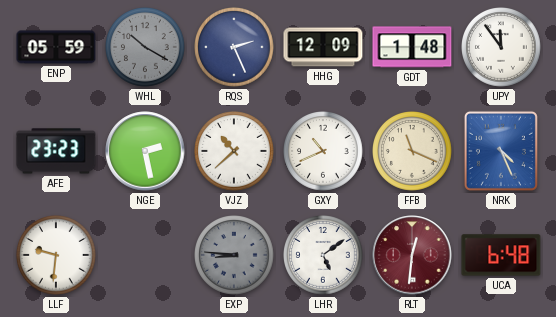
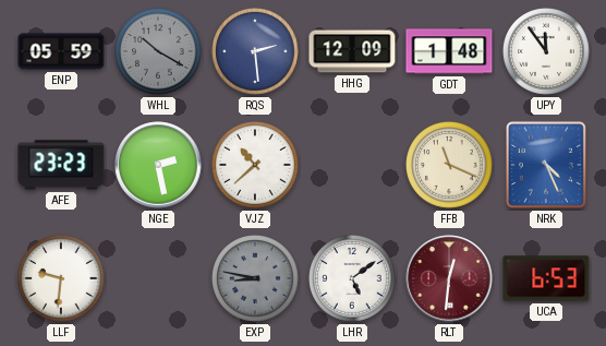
RQS: 2:26 -> 2:29 (256, 52)
GXY: 10:41 -> none (324, 152)
EXP: 8:46 -> 8:47 (256, 279)
UCA: 6:48 -> 6:53 (546, 278)
